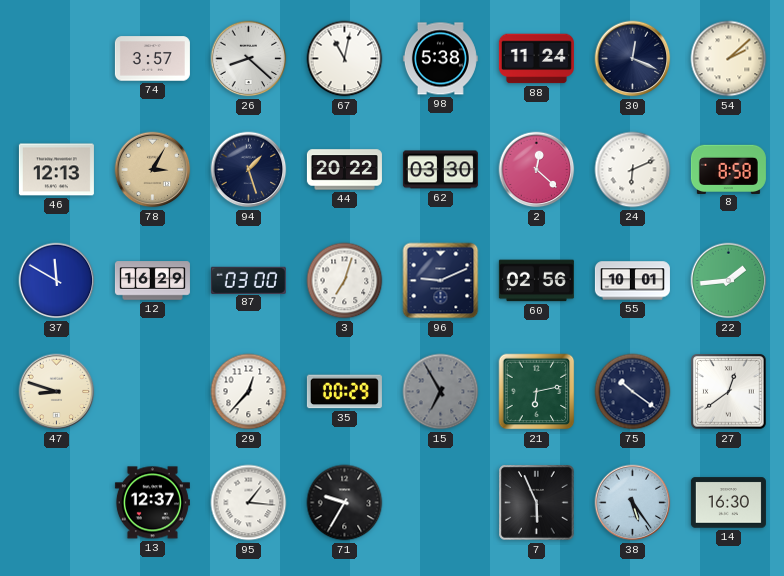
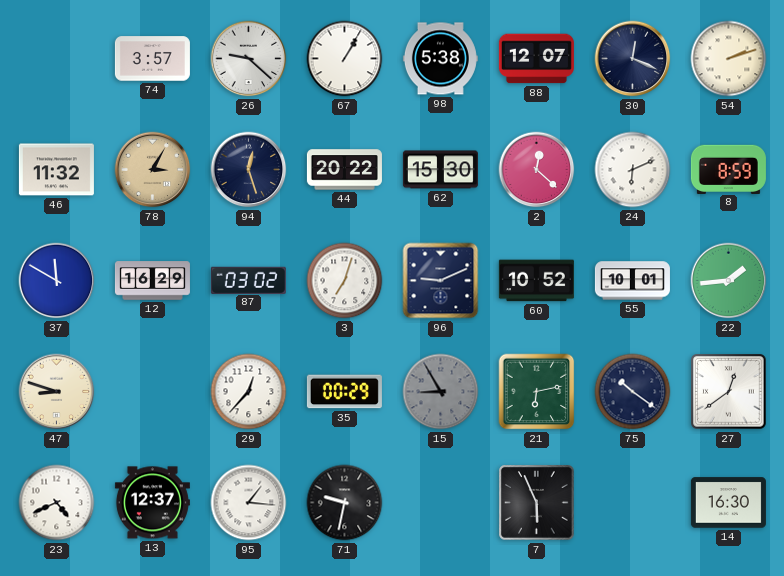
26: 8:22 -> 9:22 (249, 59)
67: 11:02 -> 1:05 (345, 59)
88: 11:24 -> 12:07 (536, 59)
54: 2:08 -> 2:12 (729, 59)
46: 12:13 -> 11:32 (56, 170)
94: 1:27 -> 12:27 (249, 170)
62: 03:30 -> 15:30 (440, 170)
8: 8:58 -> 8:59 (728, 169)
87: 03:00 -> 03:02 (248, 280)
60: 02:56 -> 10:52 (536, 281)
15: 6:55 -> 8:55 (441, 392)
23: none -> 4:41 (57, 503)
71: 9:35 -> 9:32 (345, 503)
38: 5:24 -> none (633, 503)
